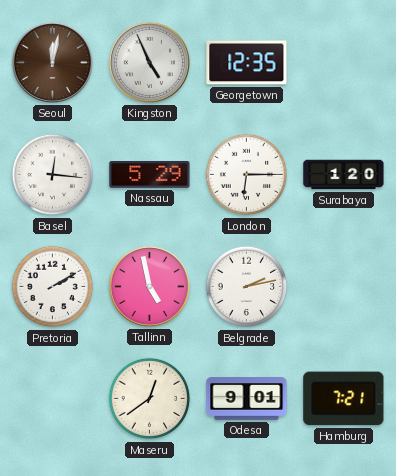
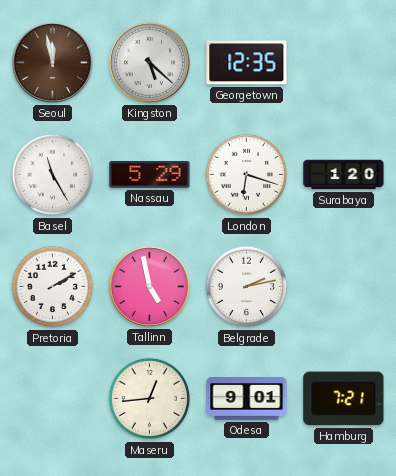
Seoul: 12:02 -> 11:58 (52, 62)
Kingston: 4:56 -> 5:22 (149, 62)
Basel: 12:16 -> 11:25 (53, 175)
London: 6:15 -> 6:18 (247, 175)
Maseru: 12:39 -> 12:44 (150, 399)
